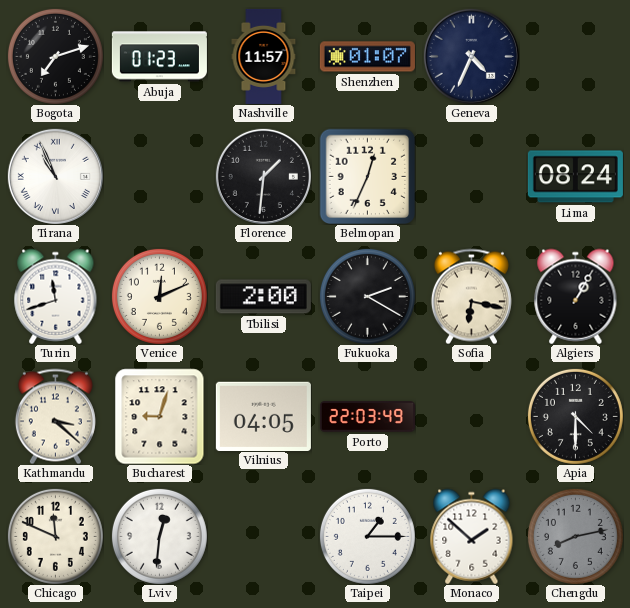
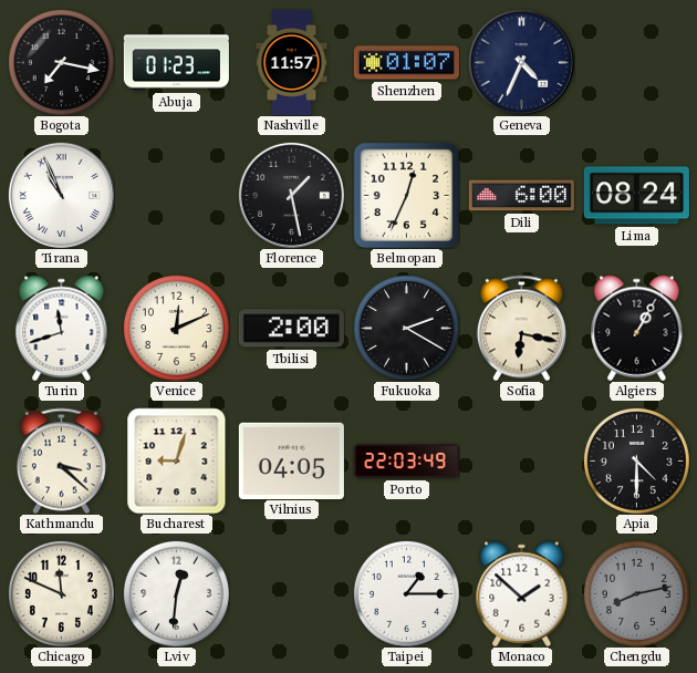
Bogota: 7:12 -> 7:17 (61, 62)
Florence: 1:31 -> 1:28 (291, 195)
Dili: none -> 6:00 (521, 196)
